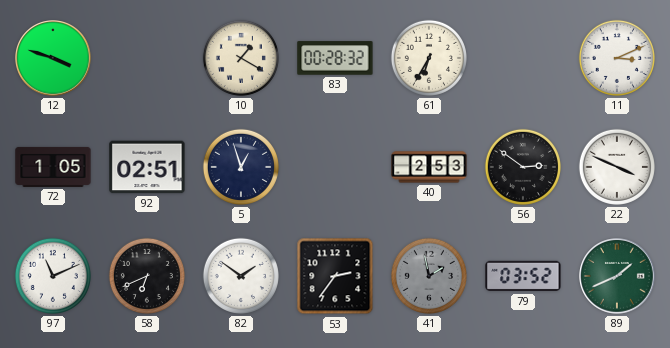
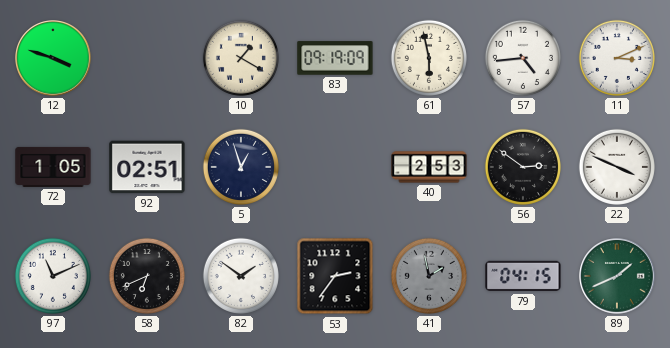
83: 00:28 -> 09:19 (335, 58)
61: 6:35 -> 5:58 (429, 58)
57: none -> 4:44 (523, 58)
79: 03:52 -> 04:15 (523, 276)
